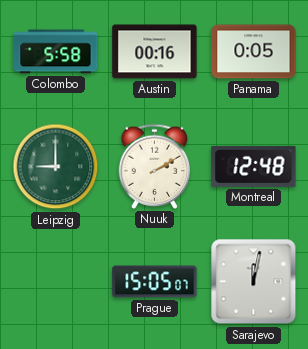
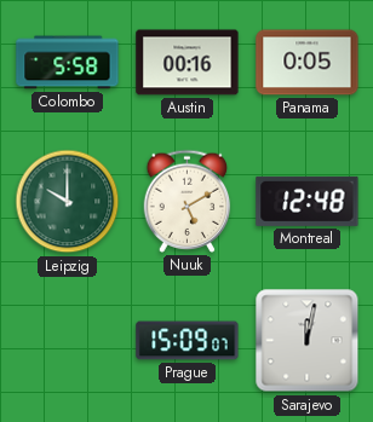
Leipzig: 9:00 -> 10:00 (68, 202)
Nuuk: 2:10 -> 5:10 (188, 201)
Prague: 15:05 -> 15:09 (188, 341)
